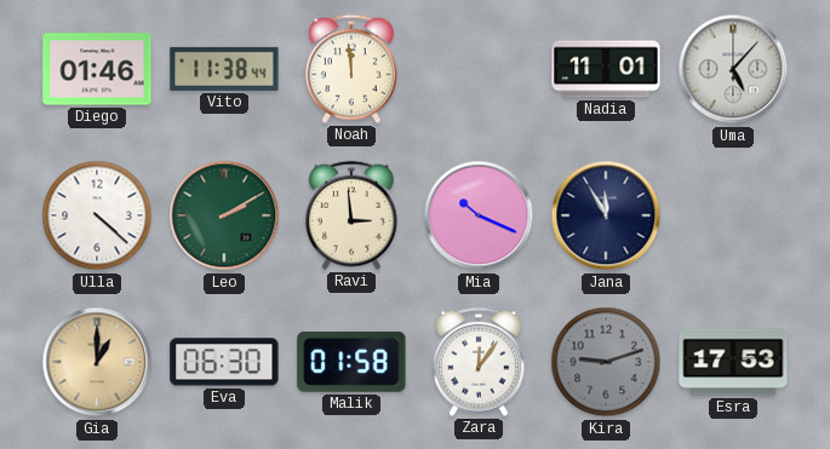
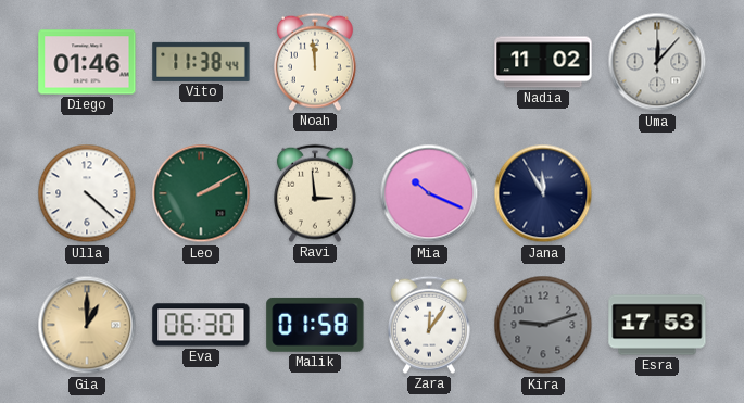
Nadia: 11:01 -> 11:02 (543, 62)
Uma: 5:07 -> 12:07 (657, 62)
